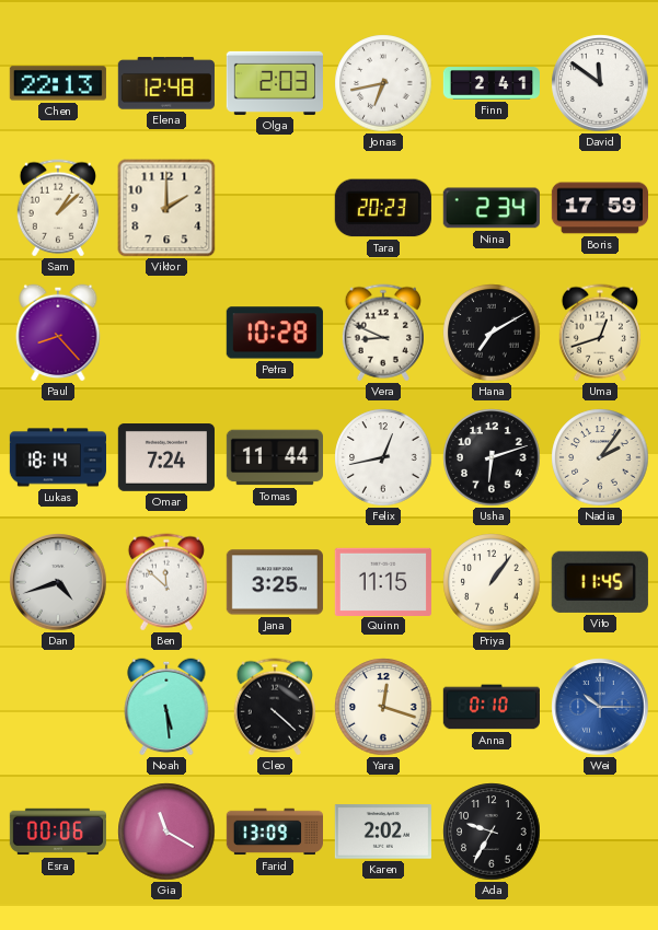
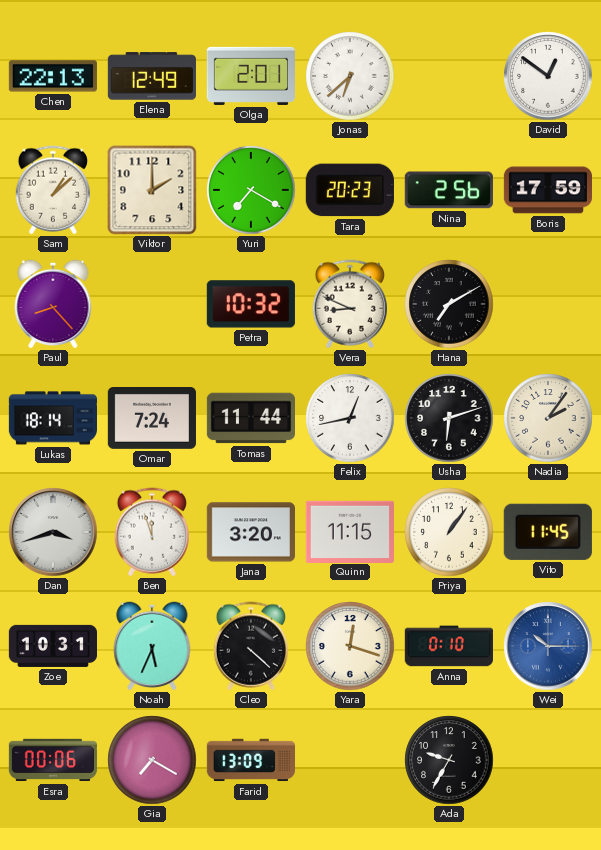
Elena: 12:48 -> 12:49 (152, 76)
Olga: 2:03 -> 2:01 (251, 76)
Jonas: 6:43 -> 6:38 (350, 76)
Finn: 2:41 -> none (490, 83)
David: 11:51 -> 12:51 (548, 76)
Yuri: none -> 7:20 (251, 190)
Nina: 2:34 -> 2:56 (449, 190)
Petra: 10:28 -> 10:32 (251, 304)
Uma: 12:42 -> none (600, 333)
Dan: 4:42 -> 3:42 (53, 532)
Ben: 11:52 -> 11:57 (152, 532)
Jana: 3:25 -> 3:20 (251, 532)
Zoe: none -> 10:31 (52, 646)
Noah: 5:29 -> 5:34 (152, 646)
Gia: 11:20 -> 7:20 (152, 760)
Karen: 2:02 -> none (383, 832)
